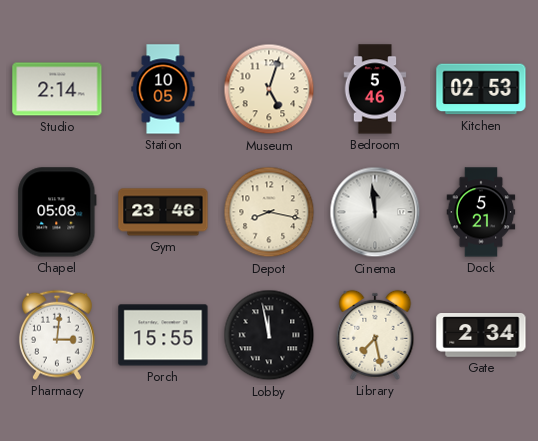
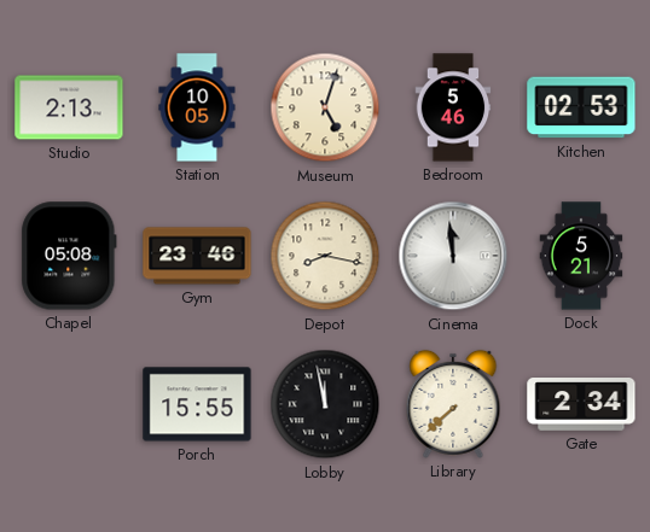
Studio: 2:14 -> 2:13 (69, 107)
Pharmacy: 3:01 -> none (57, 335)
Library: 7:28 -> 7:38 (453, 404)
